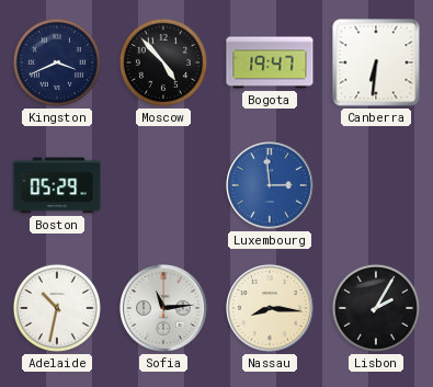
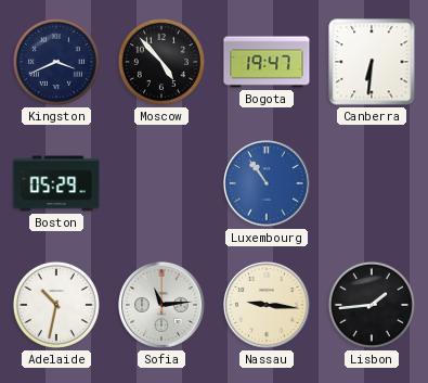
Luxembourg: 2:59 -> 10:54 (268, 184)
Nassau: 8:16 -> 9:16 (268, 306)
Lisbon: 2:05 -> 1:44 (372, 305)
